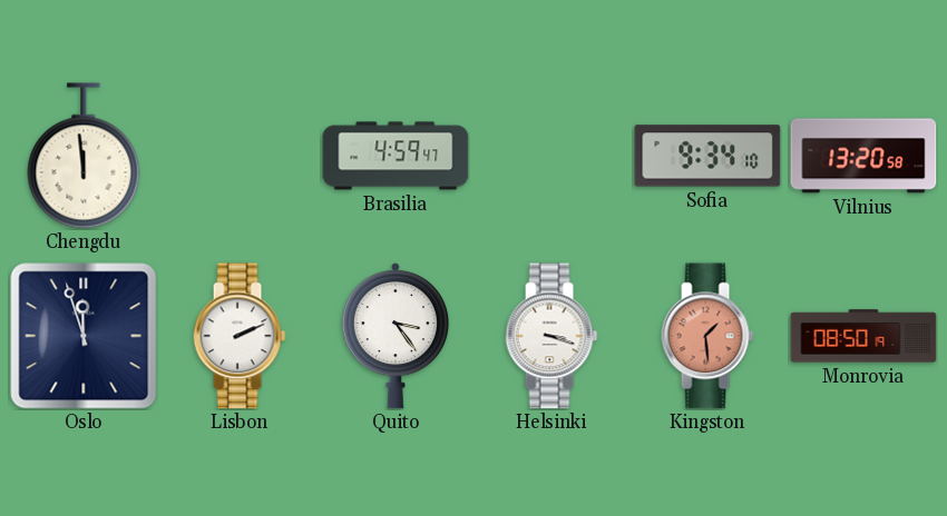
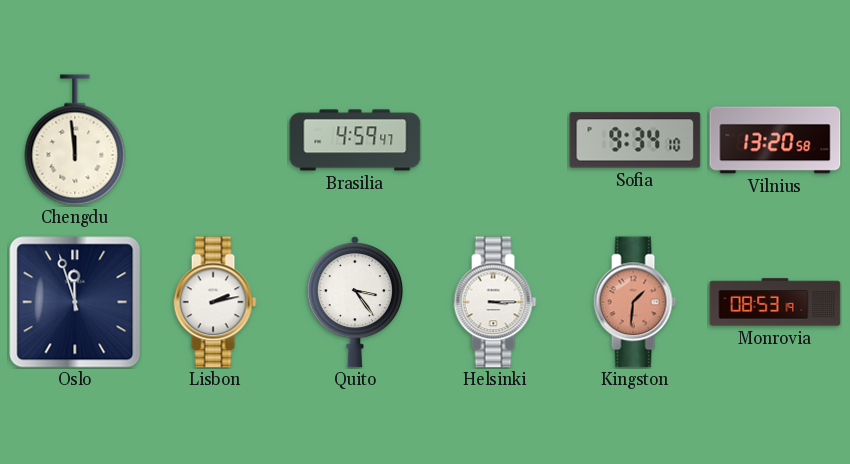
Lisbon: 2:11 -> 2:13 (215, 302)
Helsinki: 3:18 -> 3:15 (495, 302)
Kingston: 1:29 -> 1:31 (635, 302)
Monrovia: 08:50 -> 08:53 (775, 302)
